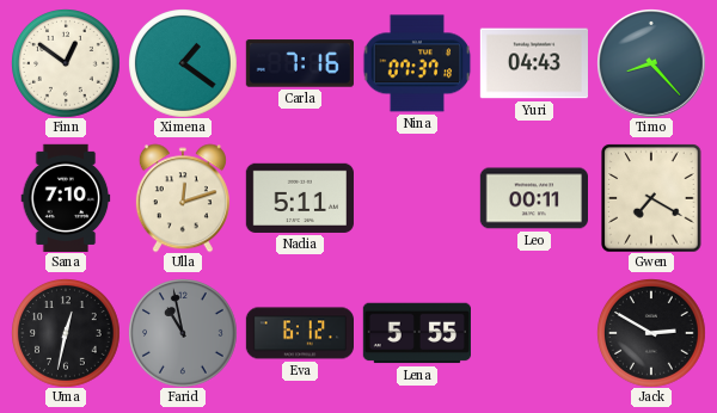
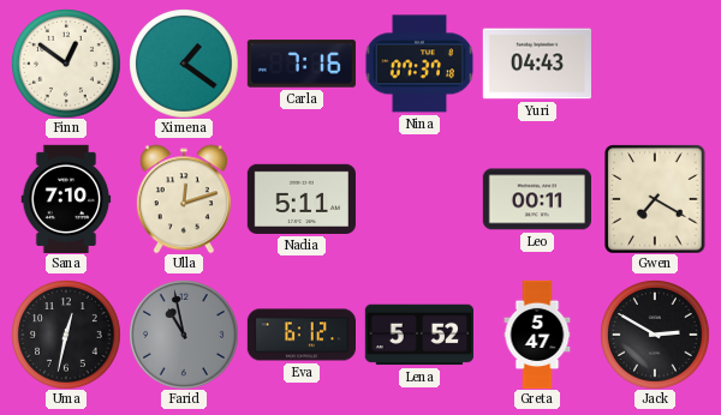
Timo: 8:23 -> none (651, 63)
Lena: 5:55 -> 5:52 (418, 335)
Greta: none -> 5:47 (537, 335)
